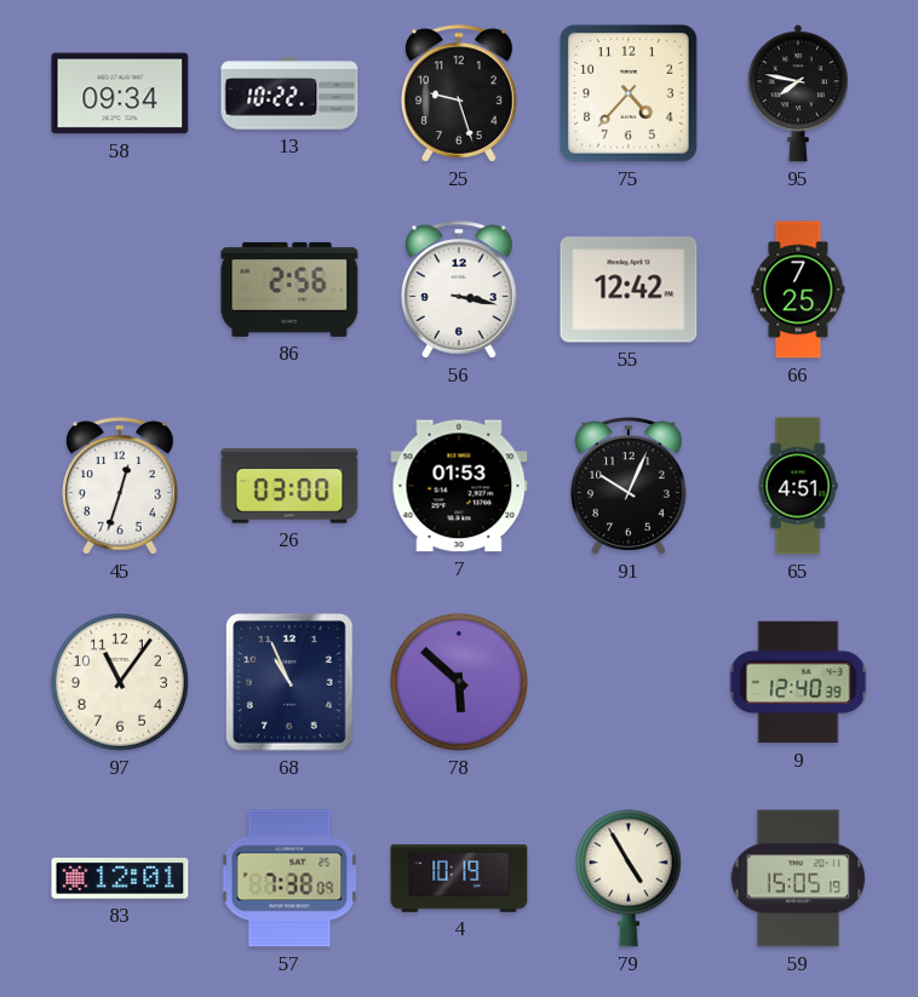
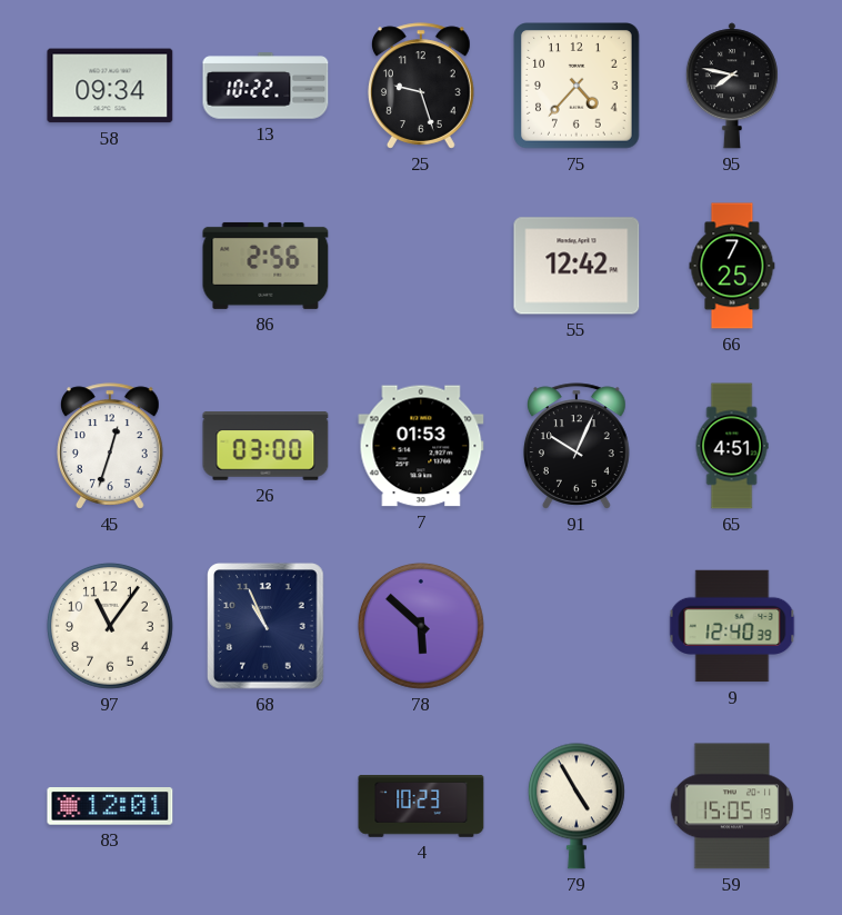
56: 3:17 -> none (459, 290)
57: 7:38 -> none (289, 878)
4: 10:19 -> 10:23 (421, 806)
